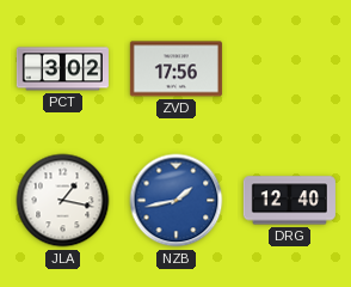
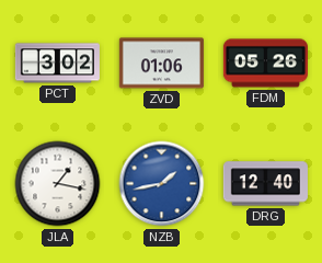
ZVD: 17:56 -> 01:06 (161, 64)
FDM: none -> 05:26 (265, 64)
